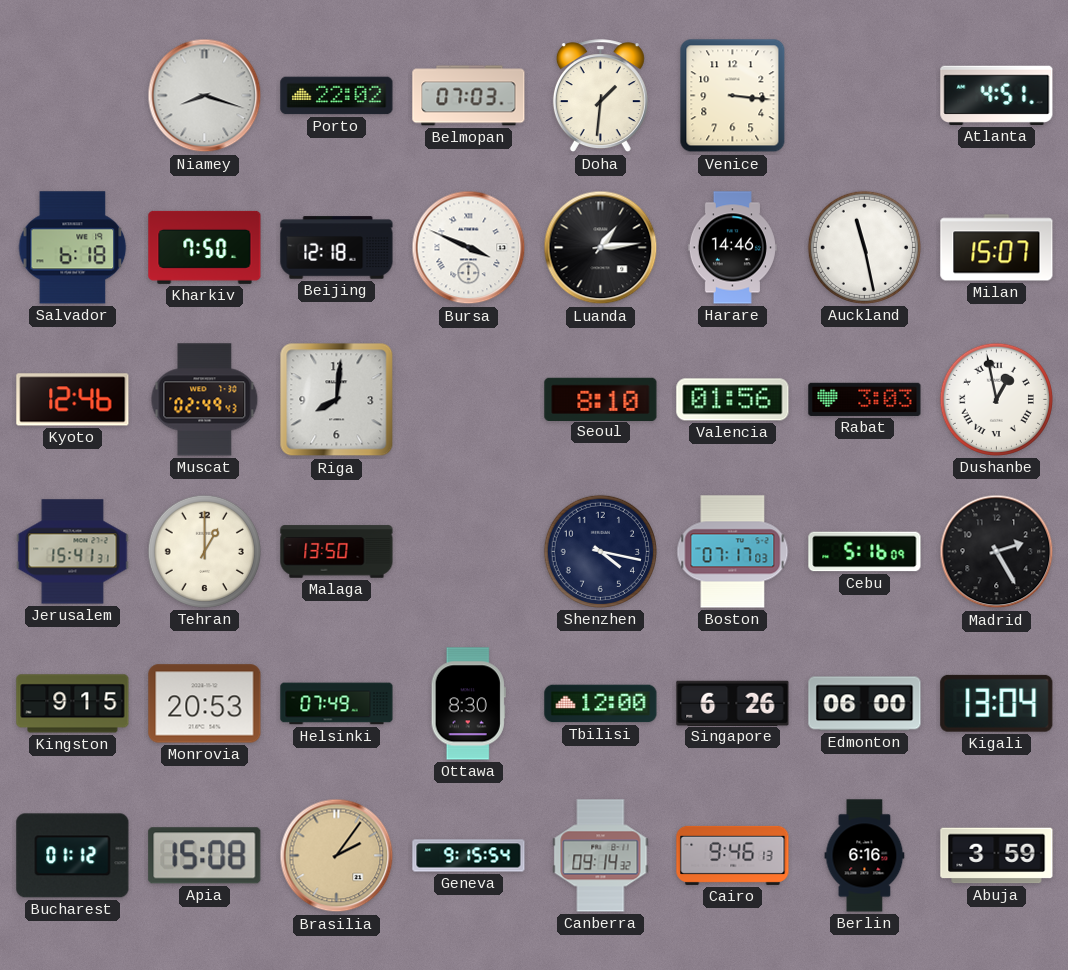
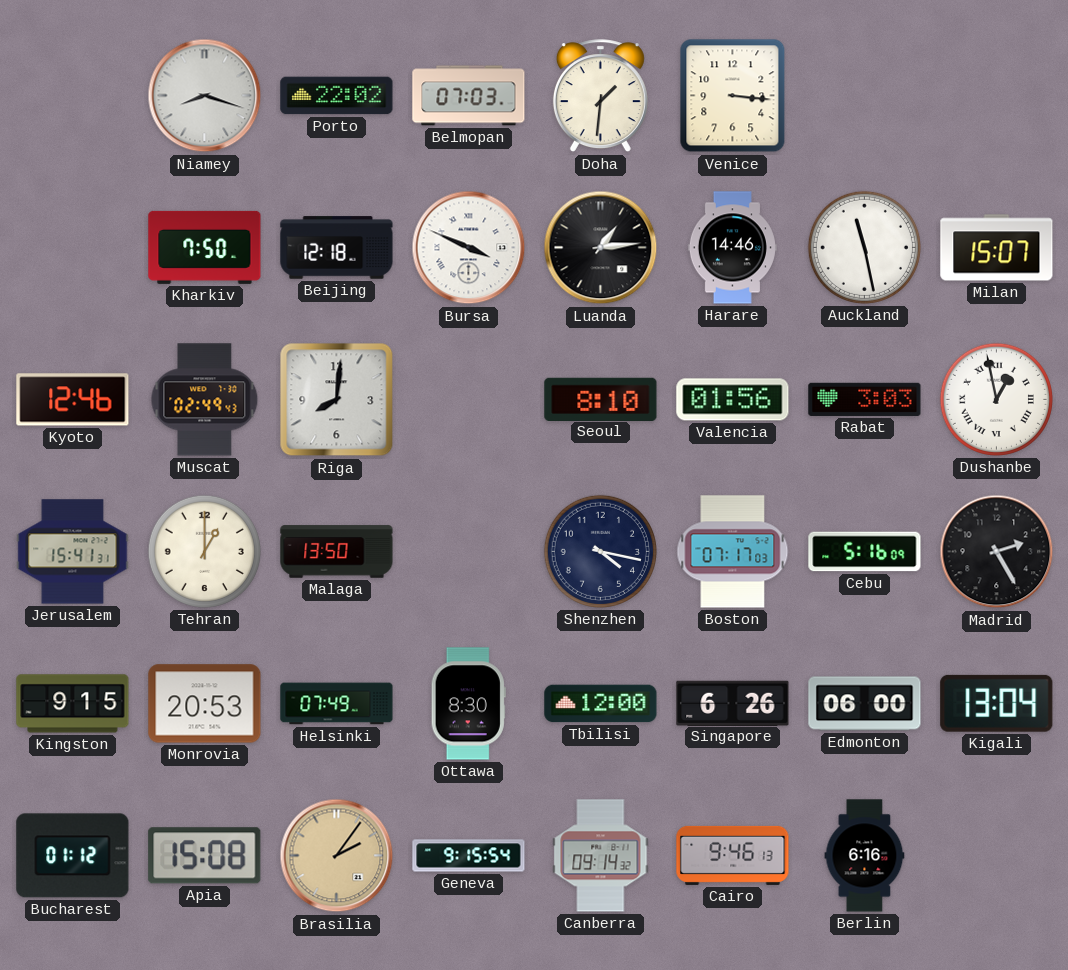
Atlanta: 4:51 -> none (997, 95)
Salvador: 6:18 -> none (73, 248)
Abuja: 3:59 -> none (997, 856)
